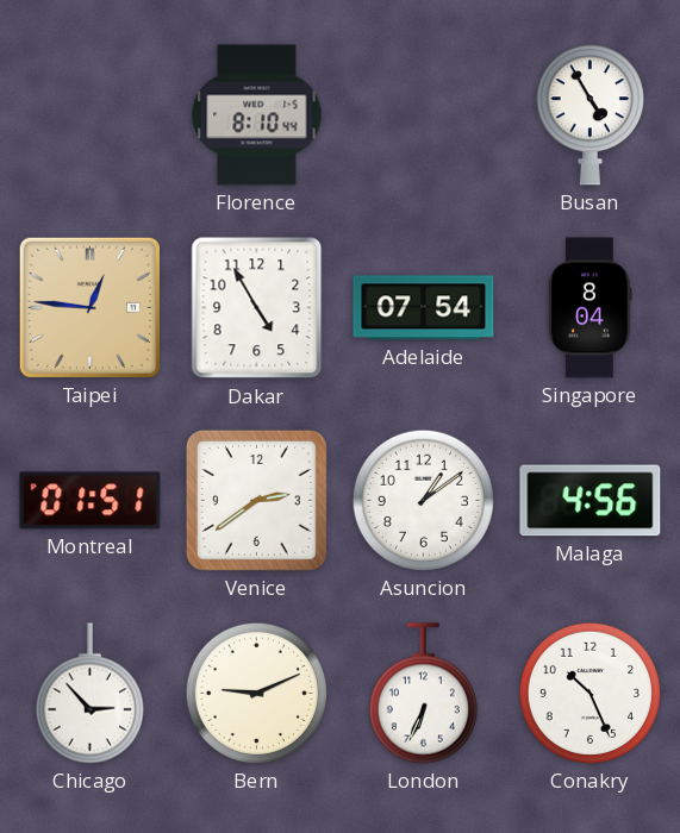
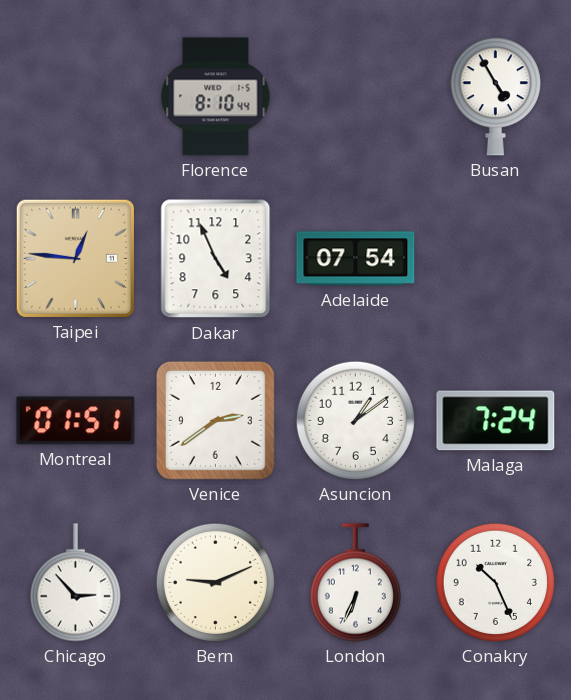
Dakar: 4:55 -> 4:56 (216, 259)
Singapore: 8:04 -> none (591, 308)
Malaga: 4:56 -> 7:24 (496, 421)
